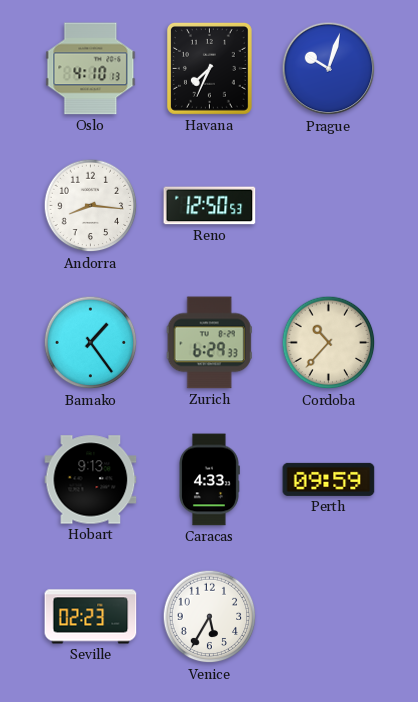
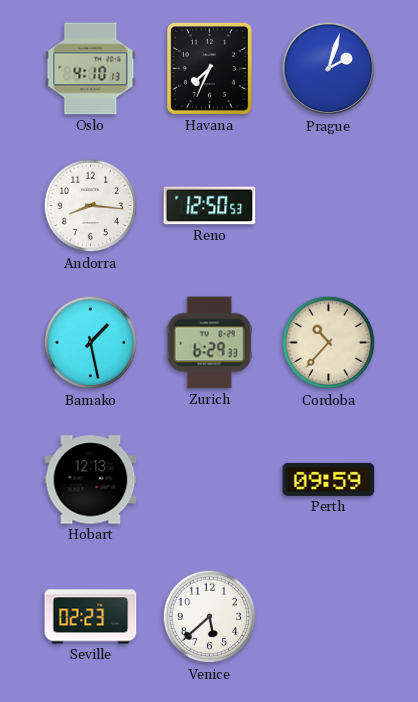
Prague: 10:03 -> 2:03 (329, 69)
Bamako: 1:24 -> 1:28 (91, 343)
Hobart: 9:13 -> 12:13 (91, 480)
Caracas: 4:33 -> none (210, 480)
Venice: 5:35 -> 5:38 (210, 617)
